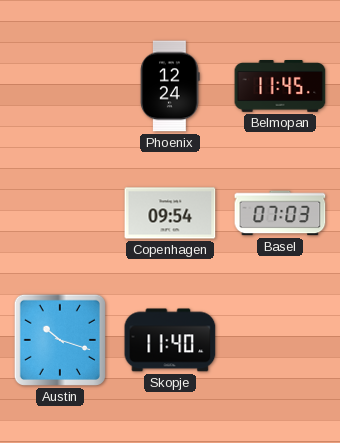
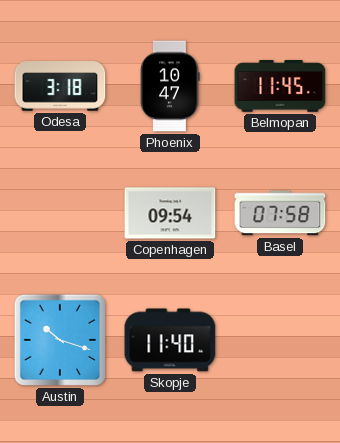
Odesa: none -> 3:18 (60, 86)
Phoenix: 12:24 -> 10:47 (170, 86)
Basel: 07:03 -> 07:58 (280, 213)
